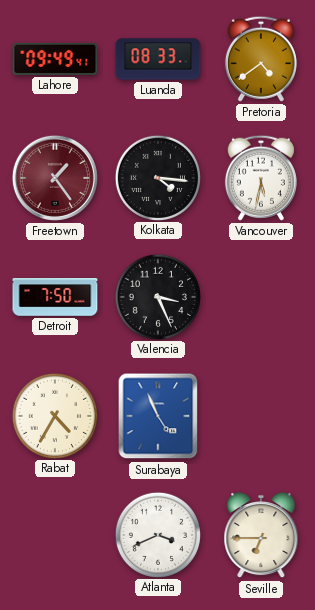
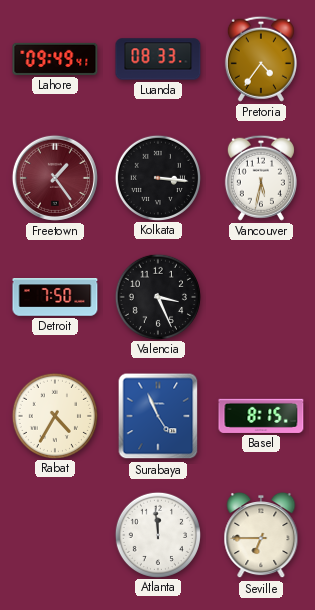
Pretoria: 4:39 -> 4:36 (261, 59)
Kolkata: 4:16 -> 3:16 (157, 177)
Basel: none -> 8:15 (261, 416)
Atlanta: 3:41 -> 11:59 (157, 534)
